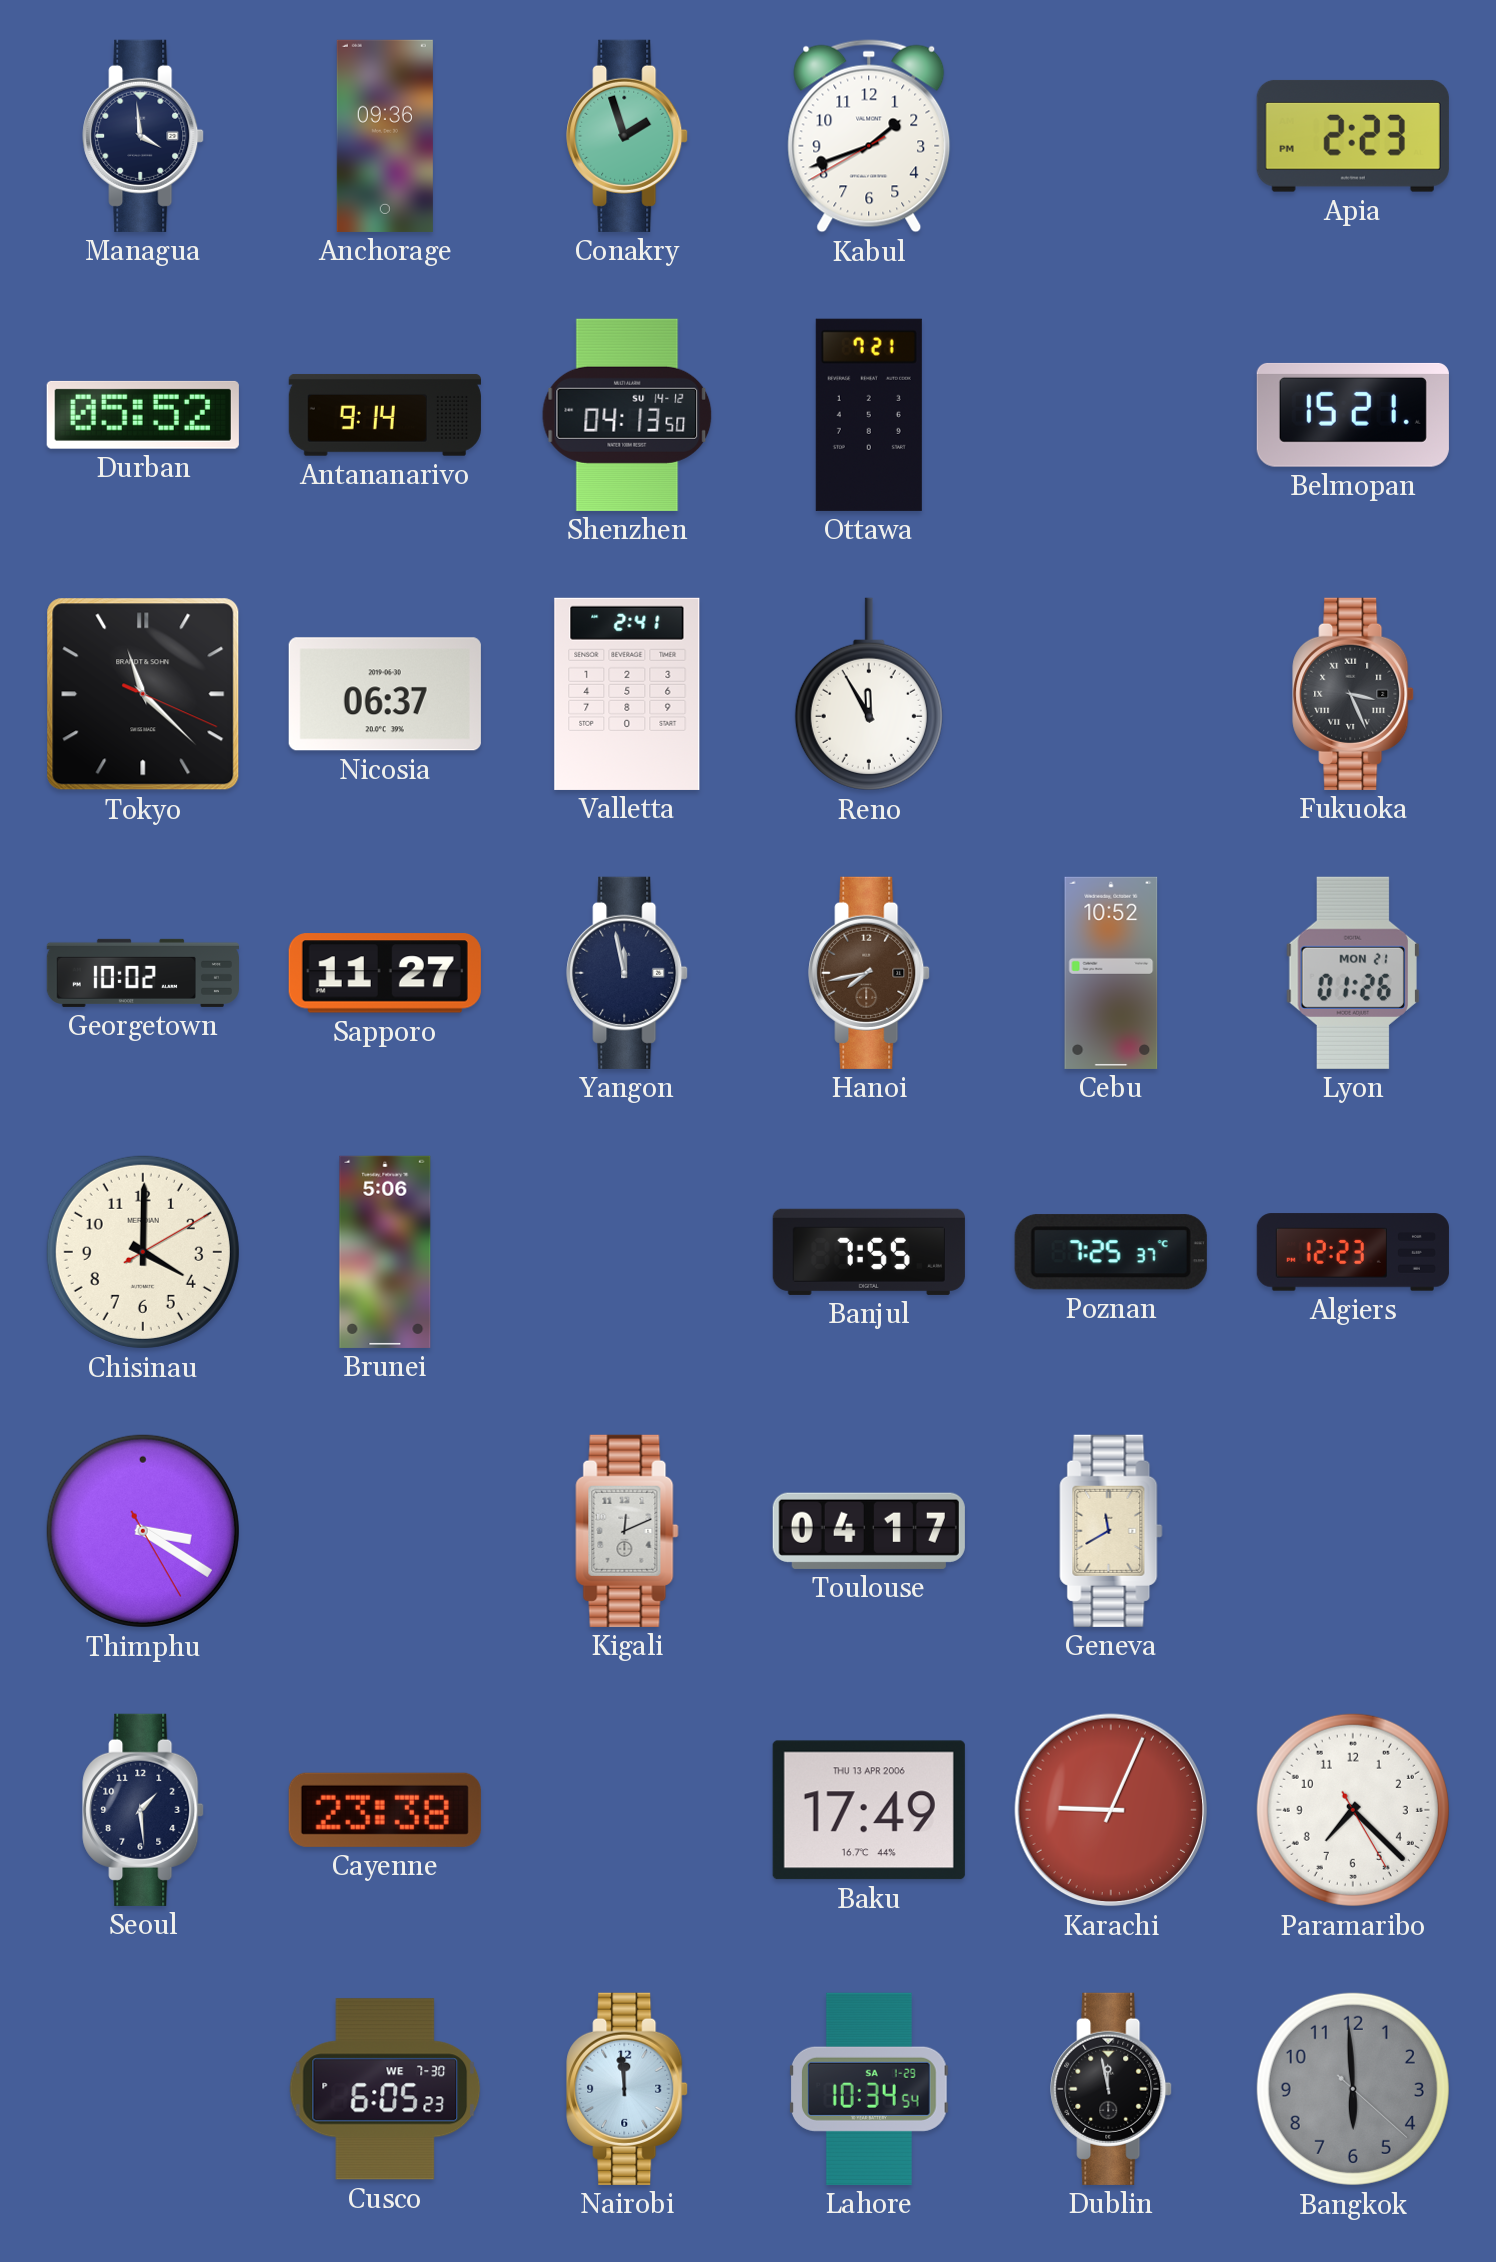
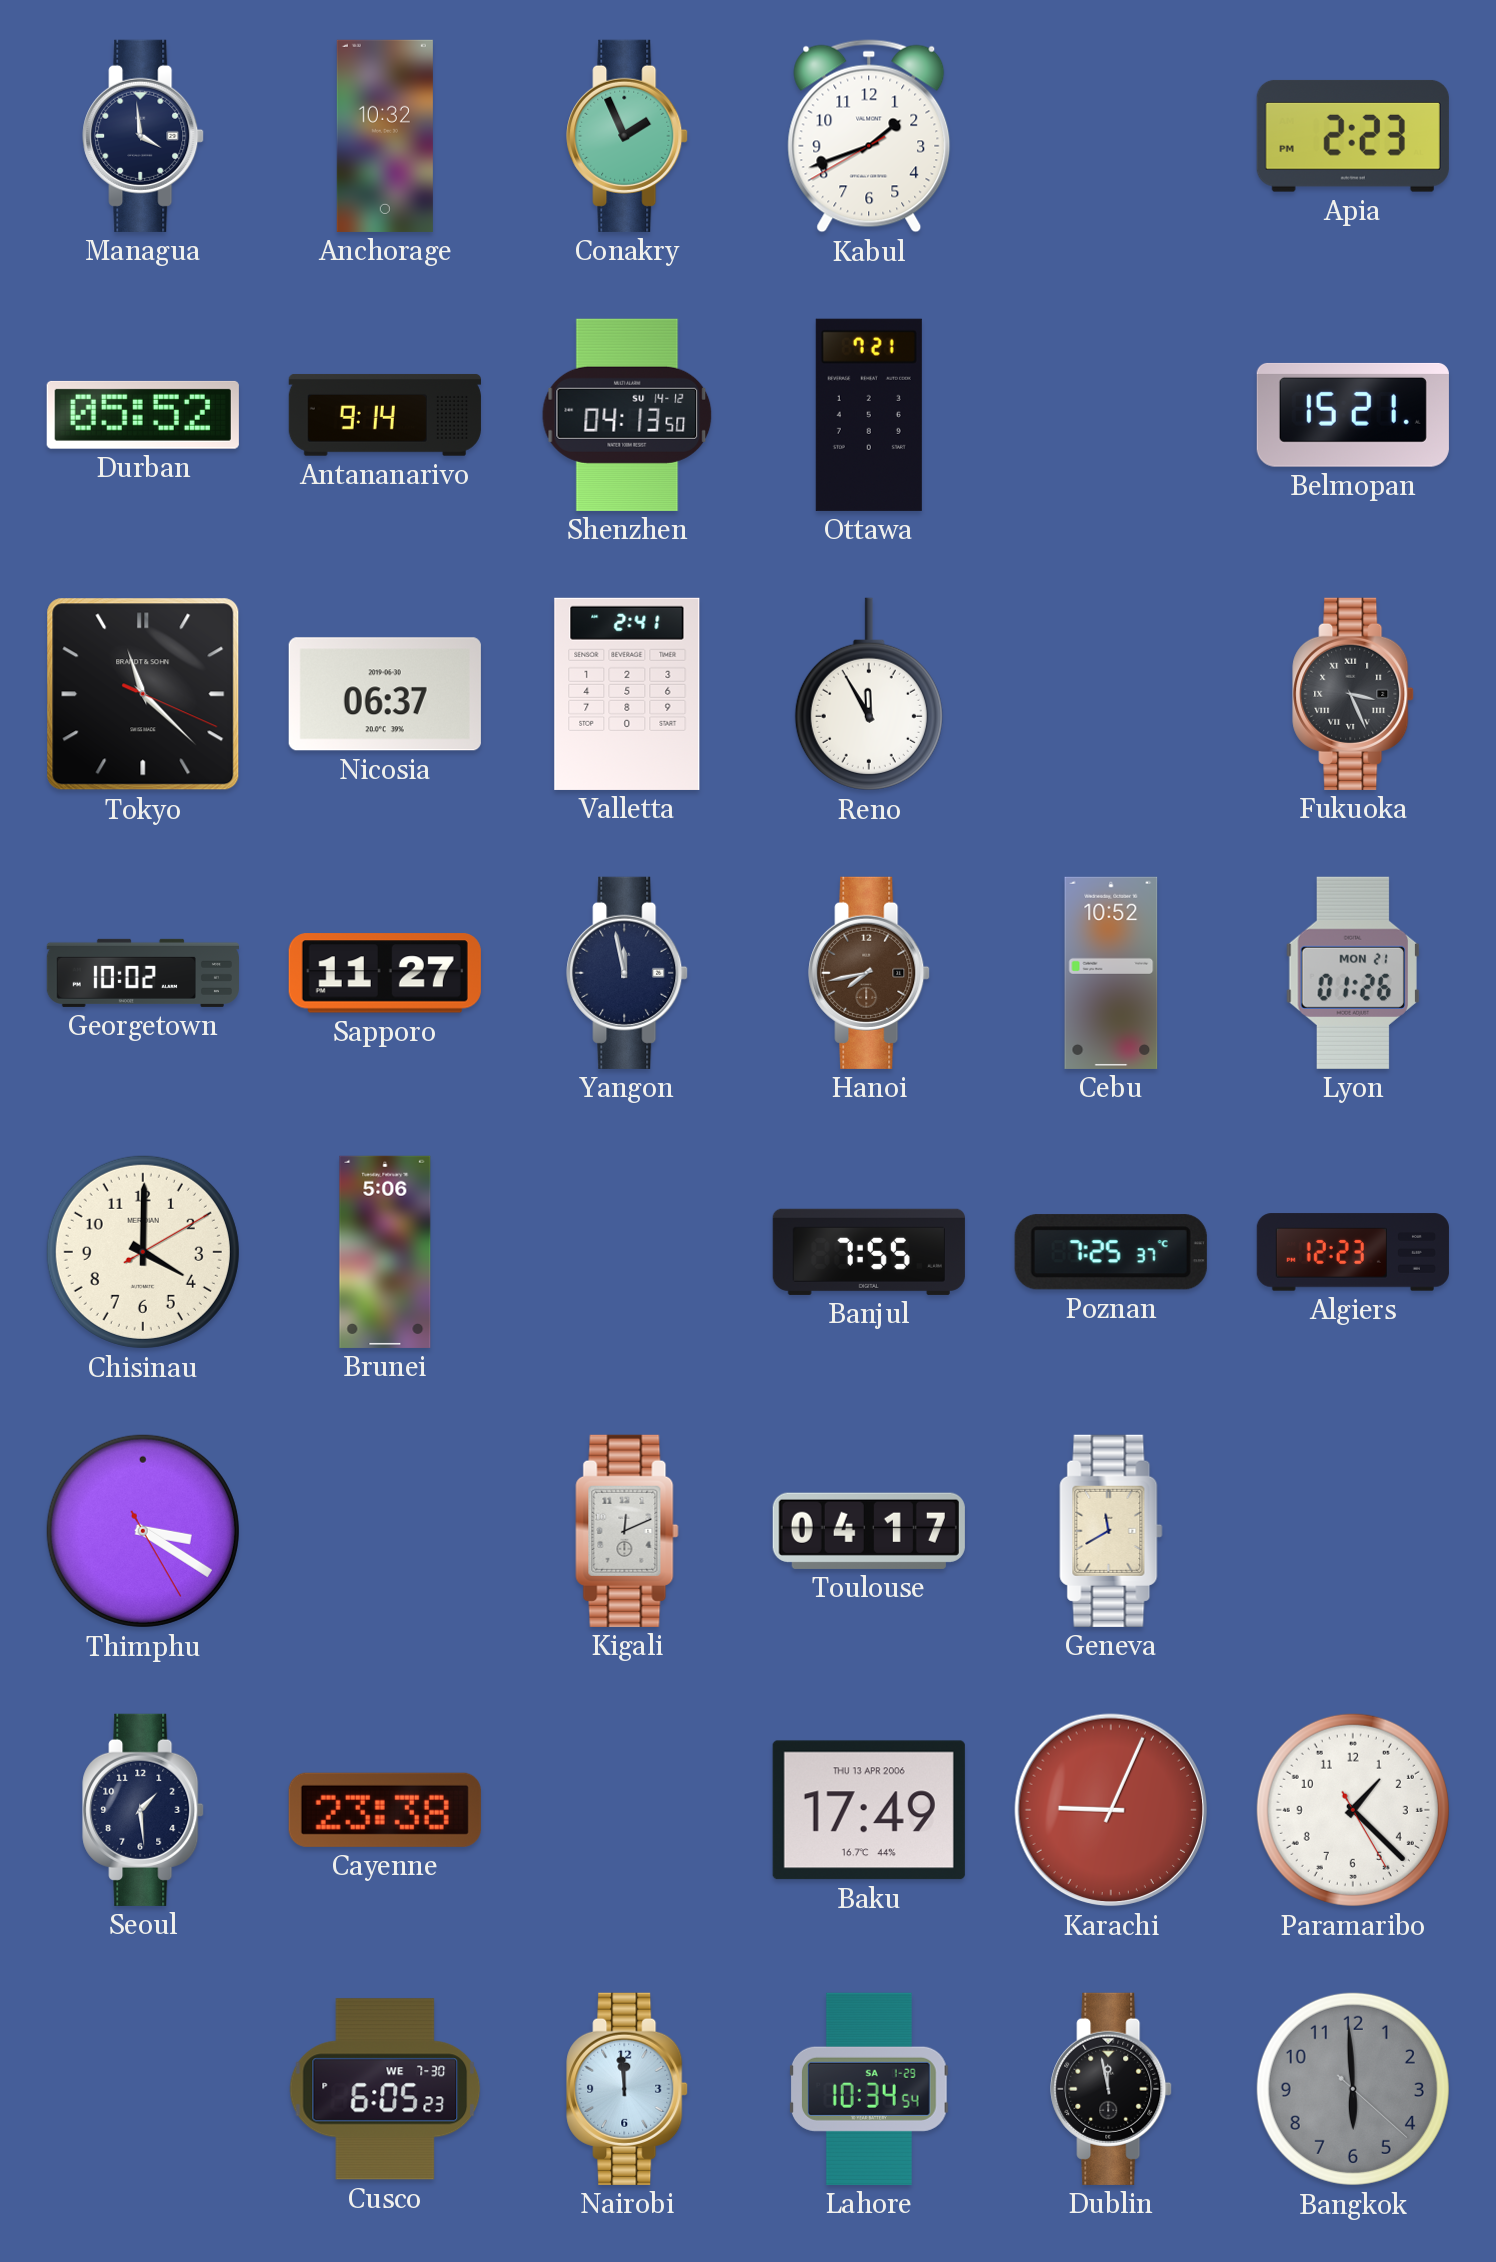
Anchorage: 09:36 -> 10:32 (385, 136)
Conakry: 1:57 -> 1:56 (627, 136)
Paramaribo: 7:22 -> 1:22 (1353, 1810)
